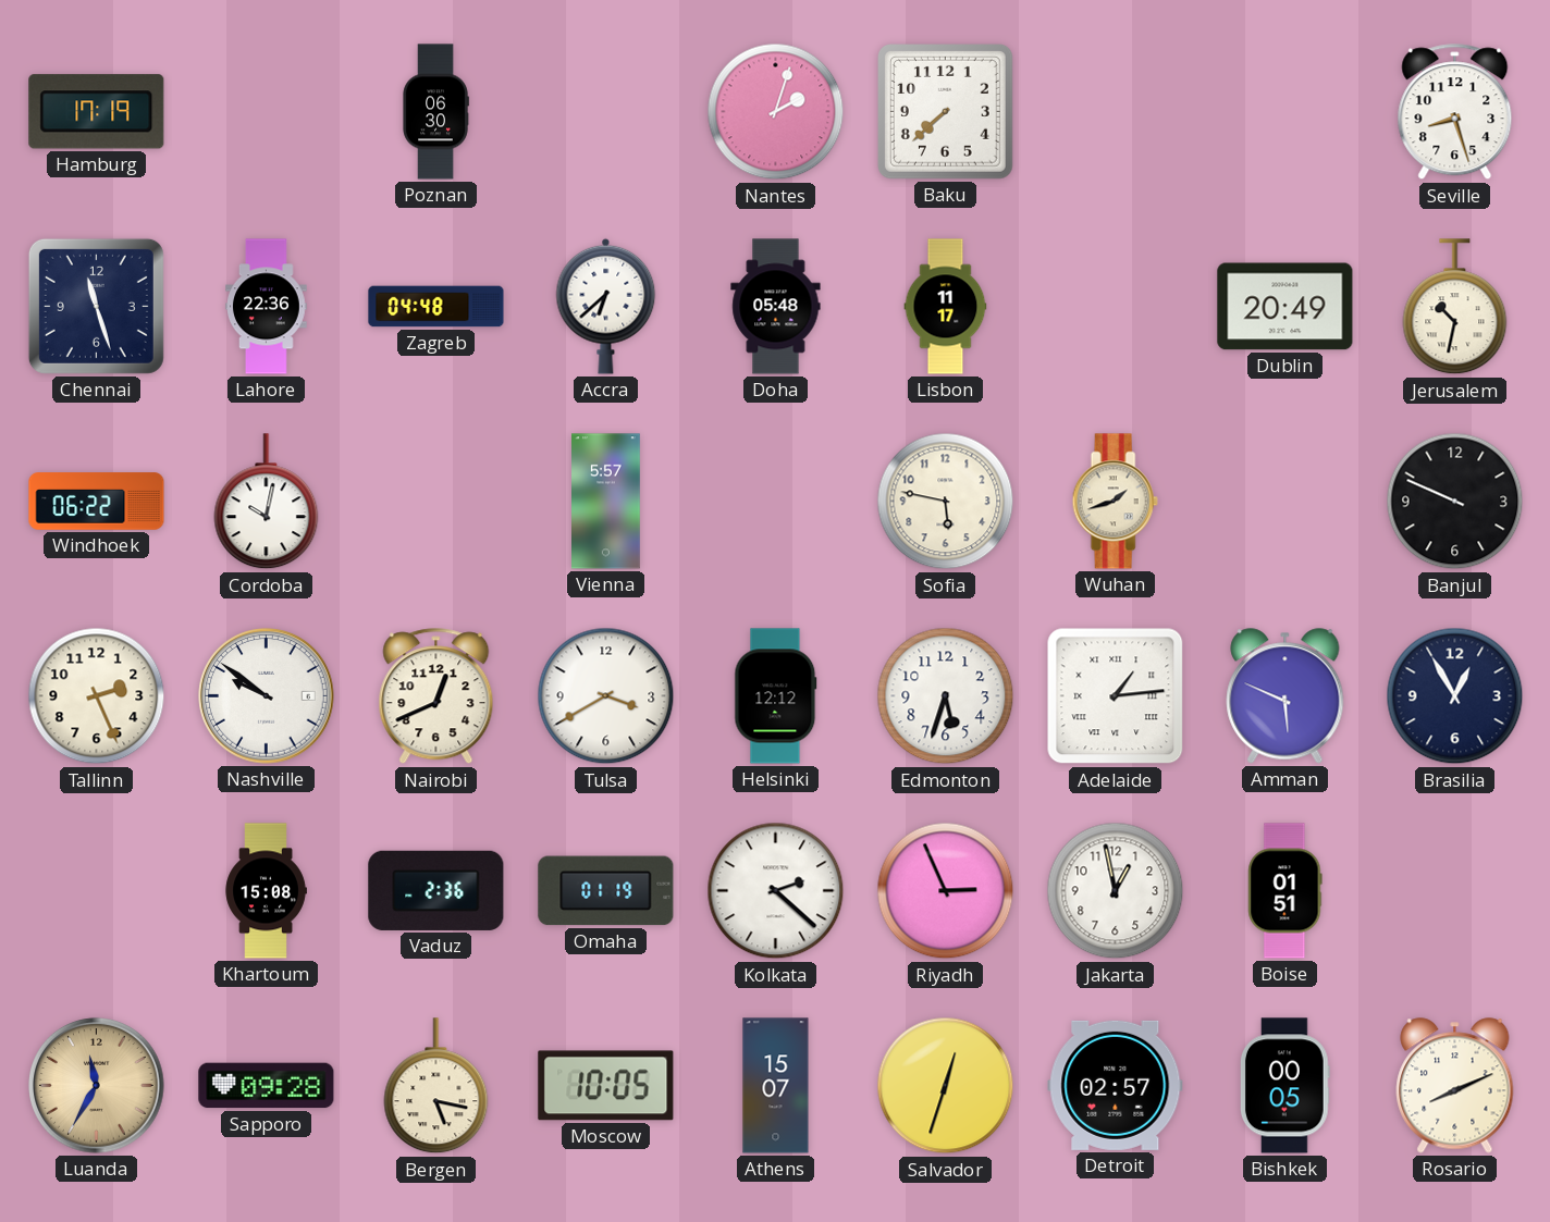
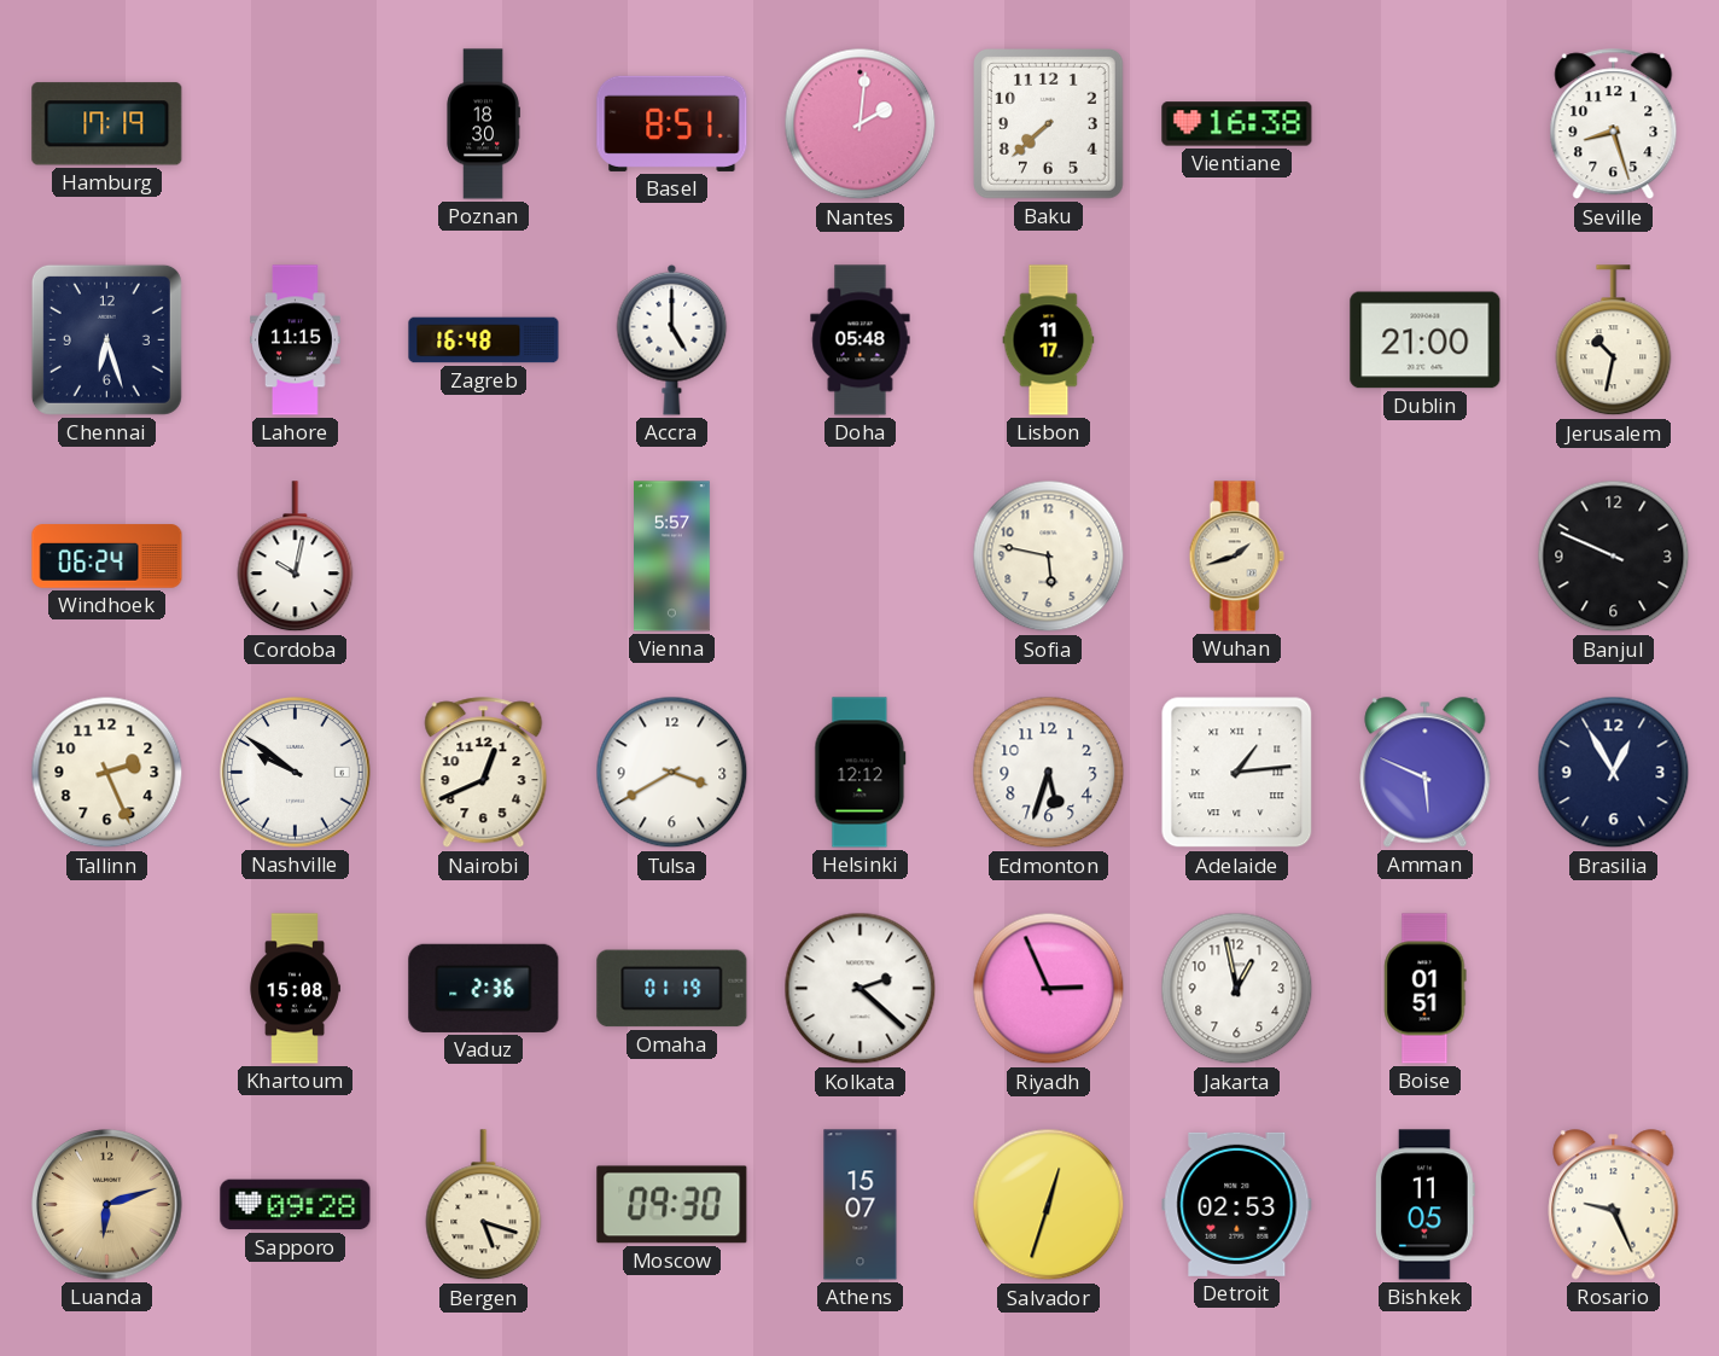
Poznan: 06:30 -> 18:30 (483, 124)
Basel: none -> 8:51 (672, 123)
Nantes: 2:03 -> 2:01 (861, 124)
Vientiane: none -> 16:38 (1237, 124)
Chennai: 11:27 -> 6:27 (106, 339)
Lahore: 22:36 -> 11:15 (296, 341)
Zagreb: 04:48 -> 16:48 (484, 341)
Accra: 6:38 -> 5:00 (672, 339)
Dublin: 20:49 -> 21:00 (1426, 341)
Windhoek: 06:22 -> 06:24 (107, 557)
Luanda: 11:35 -> 6:12 (107, 1205)
Bergen: 5:17 -> 5:18 (484, 1205)
Moscow: 10:05 -> 09:30 (672, 1205)
Detroit: 02:57 -> 02:53 (1237, 1204)
Bishkek: 00:05 -> 11:05 (1424, 1205)
Rosario: 8:11 -> 9:26 (1614, 1205)
